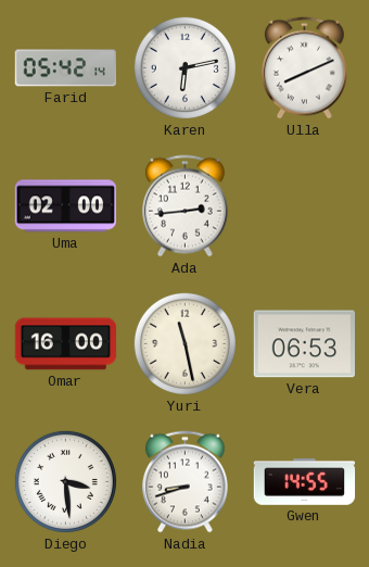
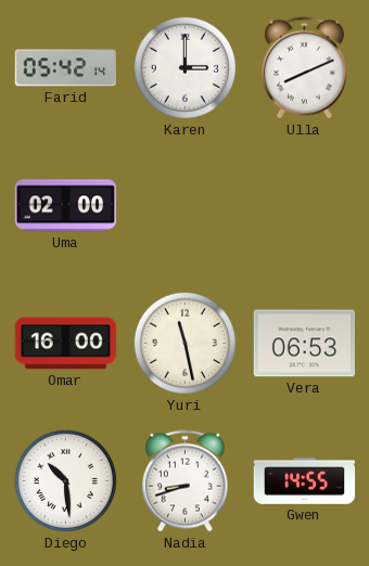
Karen: 6:13 -> 3:00 (184, 67)
Ada: 2:44 -> none (184, 206)
Diego: 3:29 -> 10:29 (65, 480)
